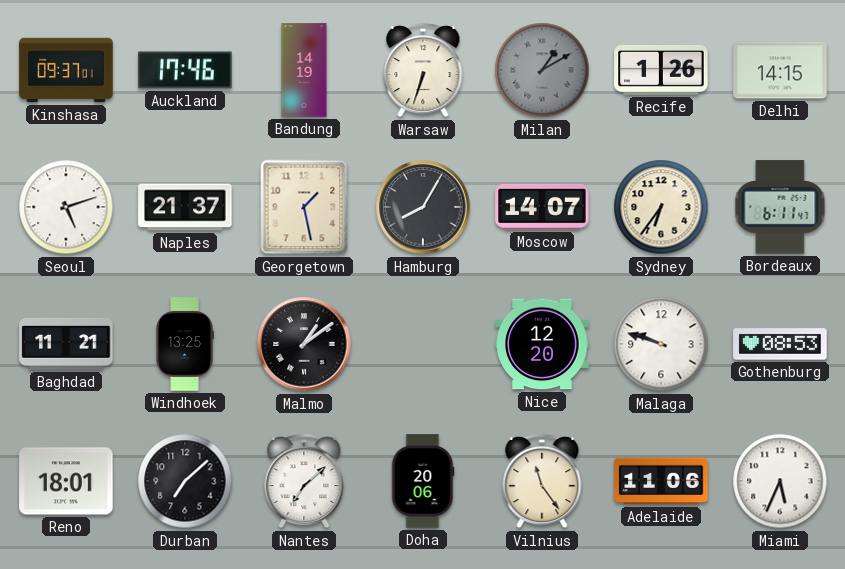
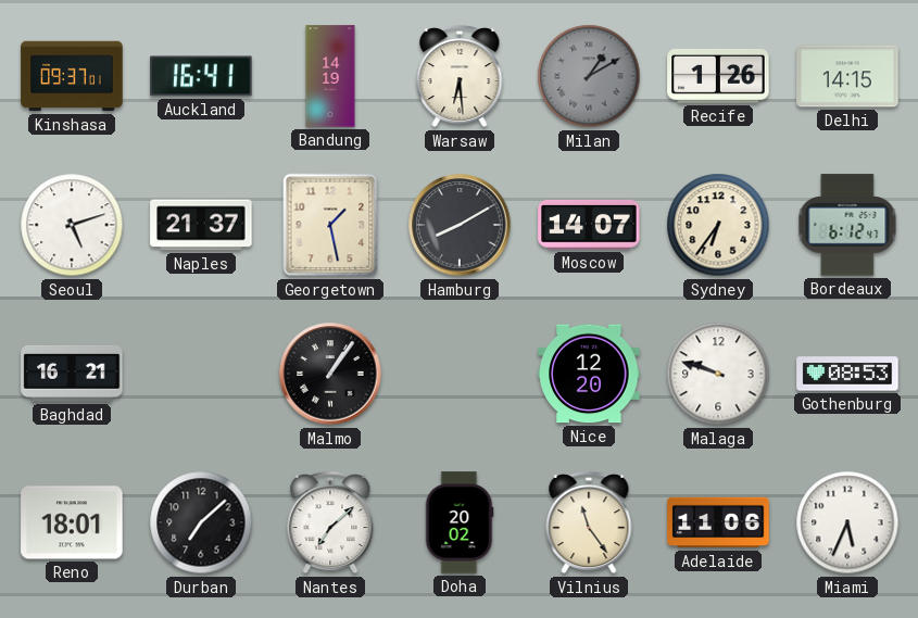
Auckland: 17:46 -> 16:41 (201, 76)
Warsaw: 6:33 -> 6:29 (460, 76)
Hamburg: 8:05 -> 8:10 (460, 225)
Bordeaux: 6:11 -> 6:12 (847, 225)
Baghdad: 11:21 -> 16:21 (72, 374)
Windhoek: 13:25 -> none (185, 344)
Malmo: 1:09 -> 1:06 (330, 374)
Doha: 20:06 -> 20:02 (460, 522)
